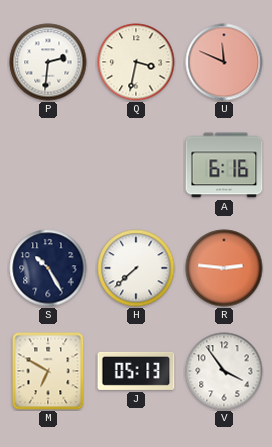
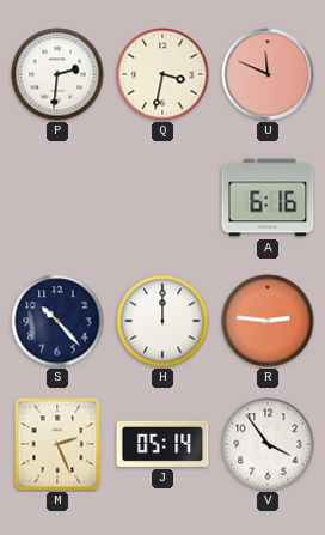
S: 10:25 -> 10:23 (57, 321)
H: 7:38 -> 12:00 (162, 321)
M: 6:50 -> 2:26 (57, 444)
J: 05:13 -> 05:14 (162, 444)
